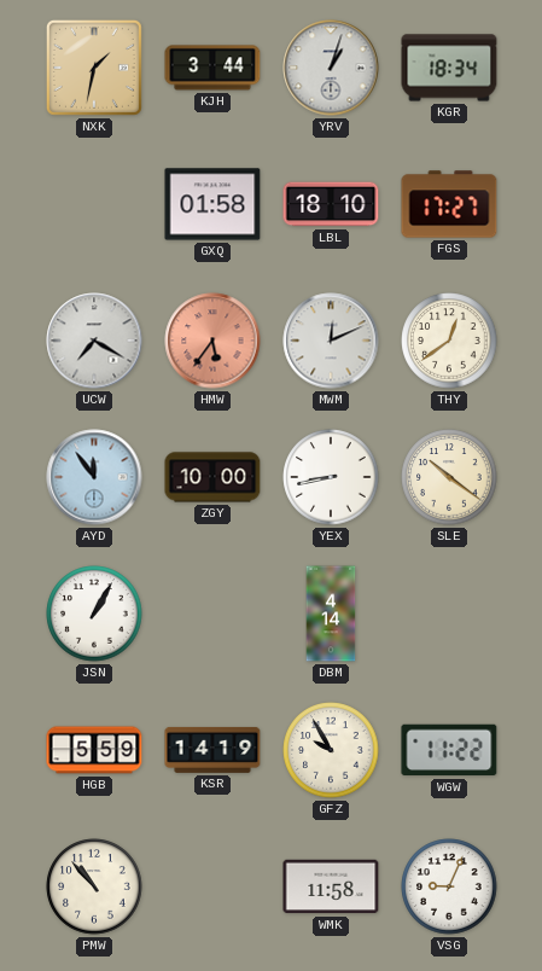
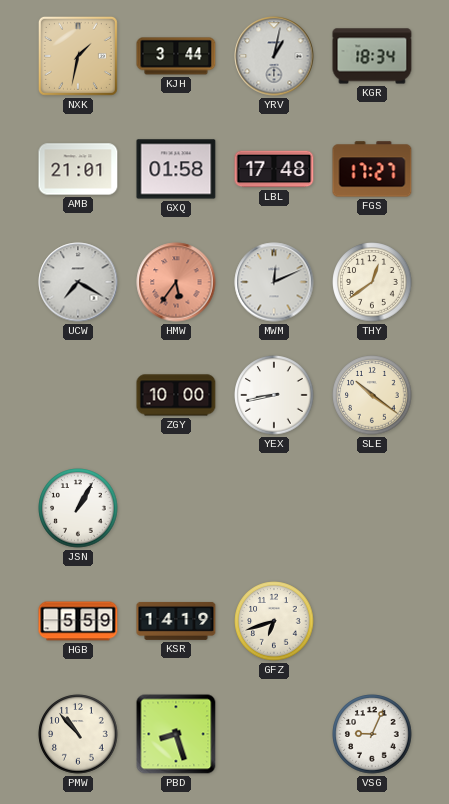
YRV: 1:03 -> 1:02 (274, 56)
AMB: none -> 21:01 (78, 169)
LBL: 18:10 -> 17:48 (274, 169)
AYD: 11:54 -> none (94, 477)
DBM: 4:14 -> none (331, 614)
GFZ: 9:55 -> 6:42 (274, 621)
WGW: 11:22 -> none (449, 750)
PBD: none -> 8:27 (176, 734)
WMK: 11:58 -> none (331, 886)
